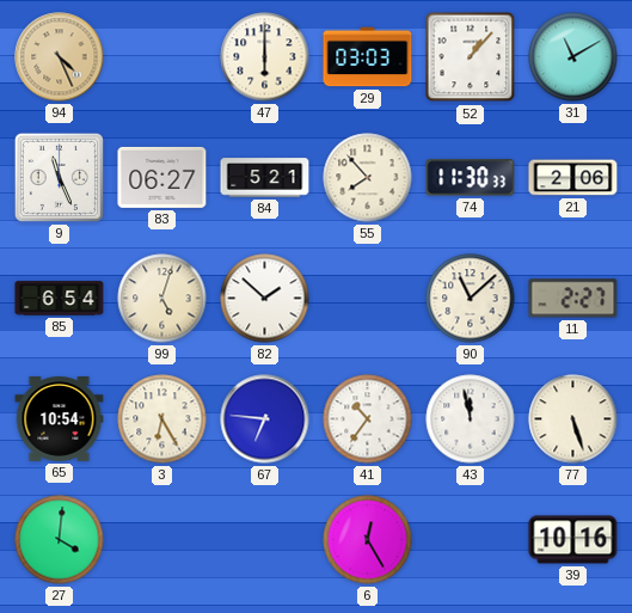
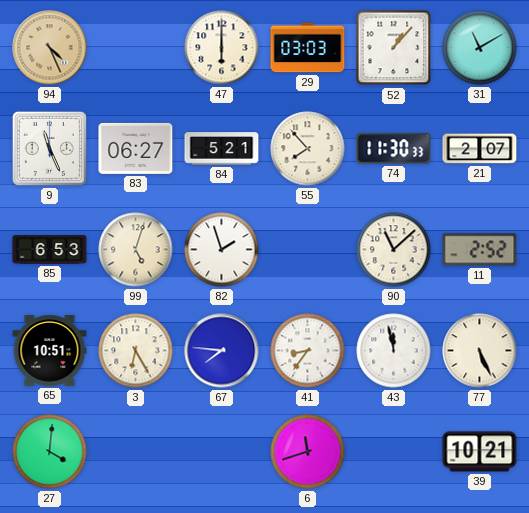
21: 2:06 -> 2:07 (480, 149)
85: 6:54 -> 6:53 (50, 250)
82: 1:52 -> 1:57 (222, 250)
11: 2:27 -> 2:52 (480, 250)
65: 10:54 -> 10:51 (50, 351)
67: 6:46 -> 7:46 (222, 351)
41: 10:36 -> 8:36 (308, 351)
77: 5:27 -> 5:26 (480, 351)
6: 12:25 -> 11:42 (308, 452)
39: 10:16 -> 10:21 (480, 452)
